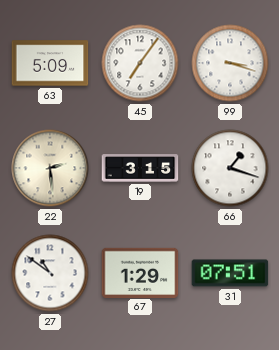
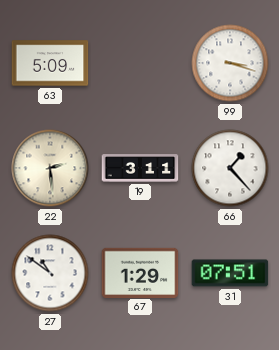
45: 7:06 -> none (140, 63)
19: 3:15 -> 3:11 (140, 168)
66: 1:18 -> 1:23 (230, 168)
